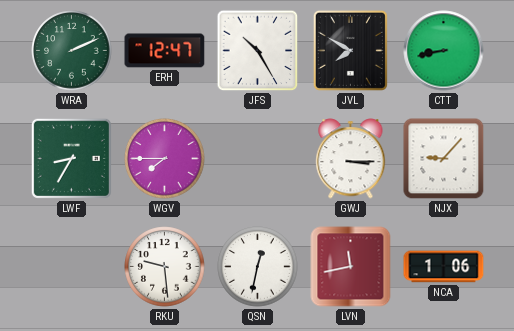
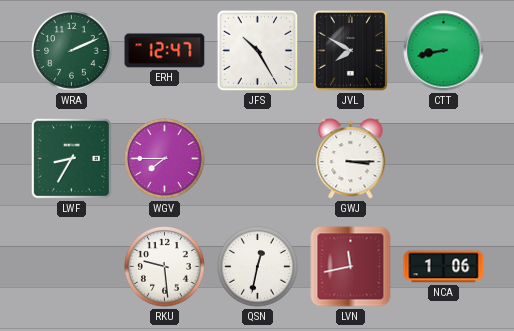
NJX: 9:07 -> none (444, 159)
